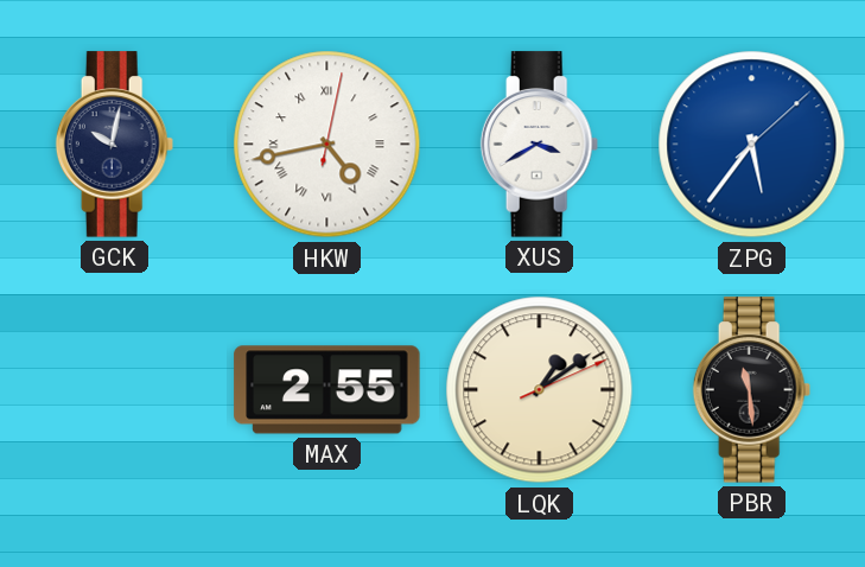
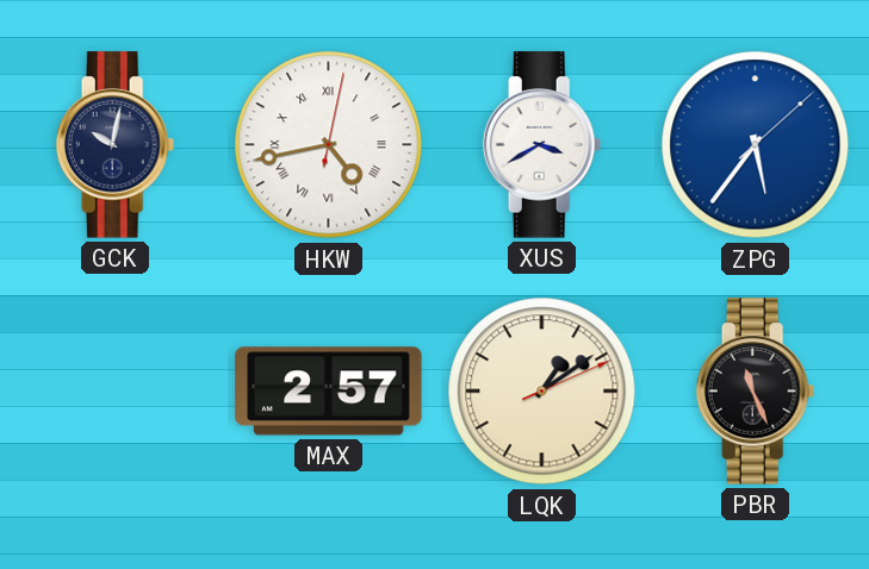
MAX: 2:55 -> 2:57 (329, 392)
PBR: 11:29 -> 11:26 (756, 392)
